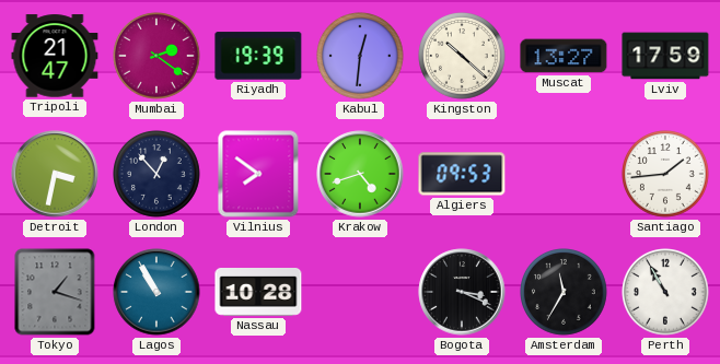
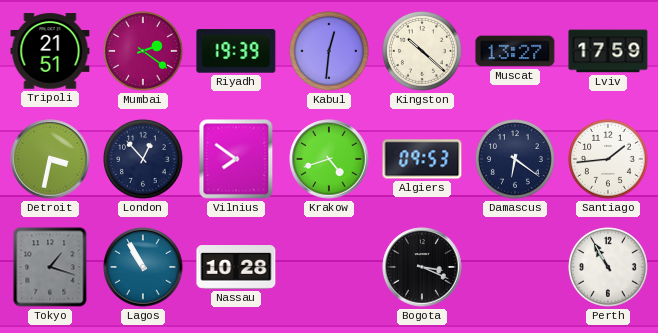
Tripoli: 21:47 -> 21:51 (50, 51)
Damascus: none -> 6:21 (516, 160)
Amsterdam: 11:35 -> none (565, 293)
